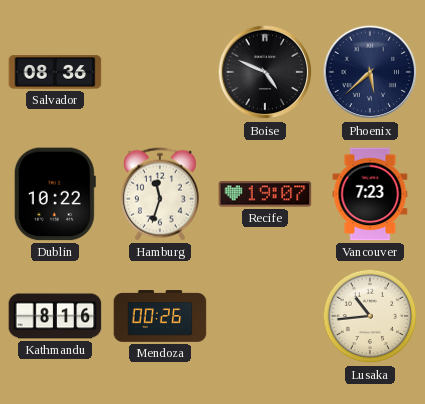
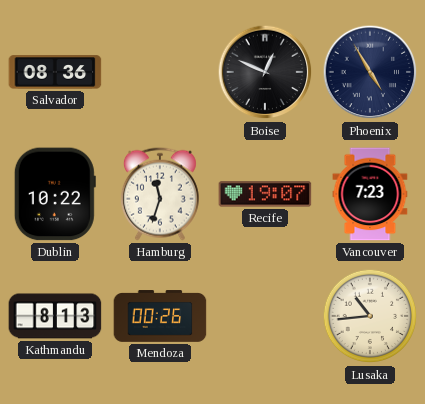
Boise: 4:49 -> 12:49 (265, 72)
Phoenix: 5:38 -> 4:55 (370, 72)
Kathmandu: 8:16 -> 8:13 (55, 316)
